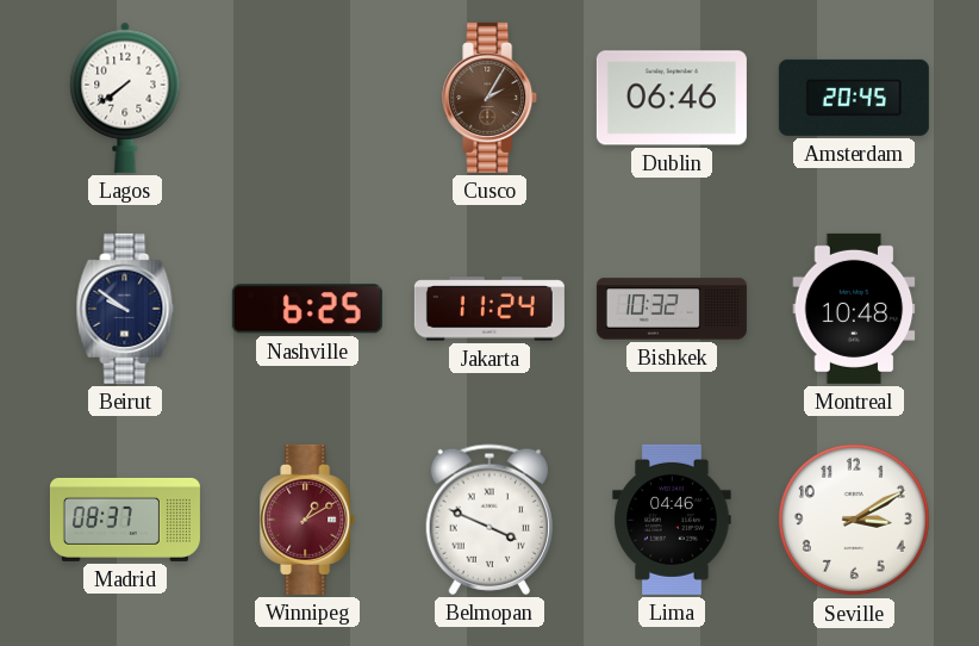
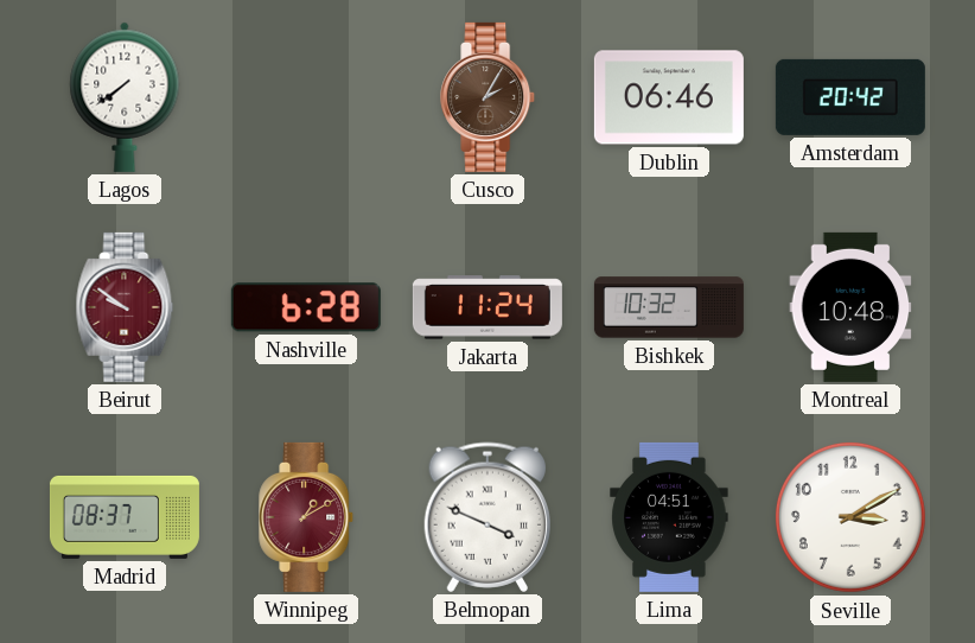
Amsterdam: 20:45 -> 20:42 (850, 97)
Beirut dial: navy -> burgundy (125, 307)
Nashville: 6:25 -> 6:28 (306, 307)
Lima: 04:46 -> 04:51 (669, 517)
